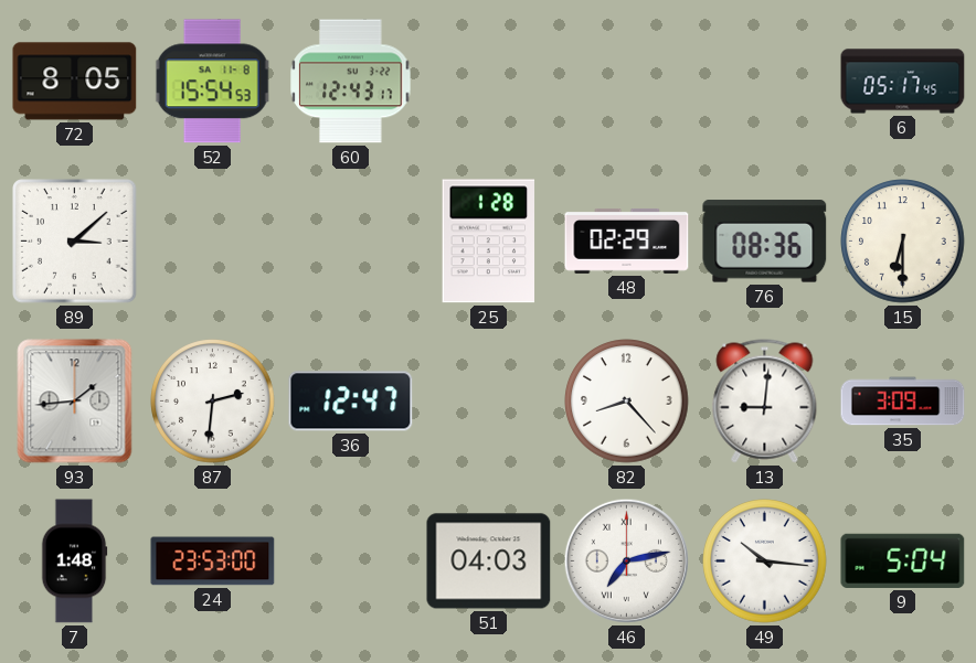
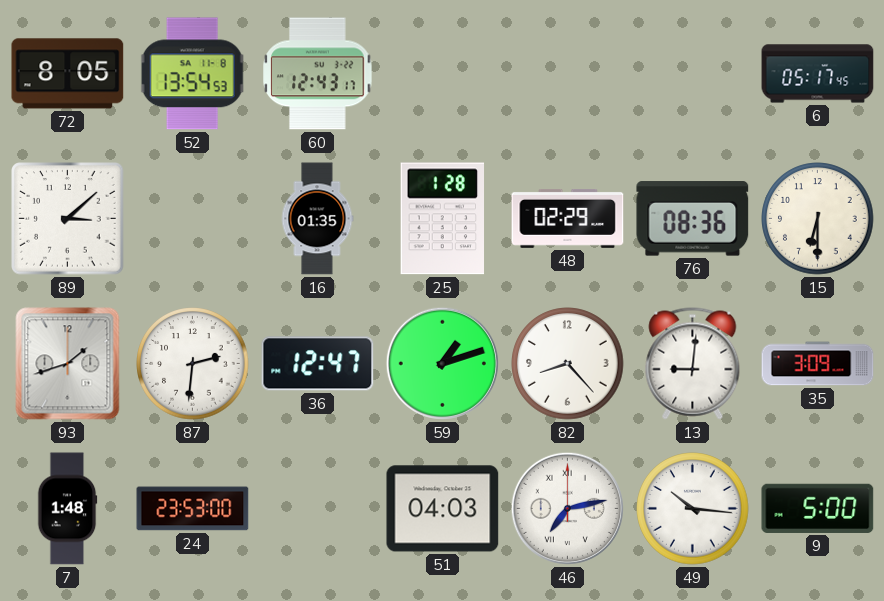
52: 15:54 -> 13:54 (192, 74)
16: none -> 01:35 (317, 219)
93: 1:44 -> 1:42 (68, 364)
59: none -> 1:12 (442, 363)
9: 5:04 -> 5:00 (818, 508)
